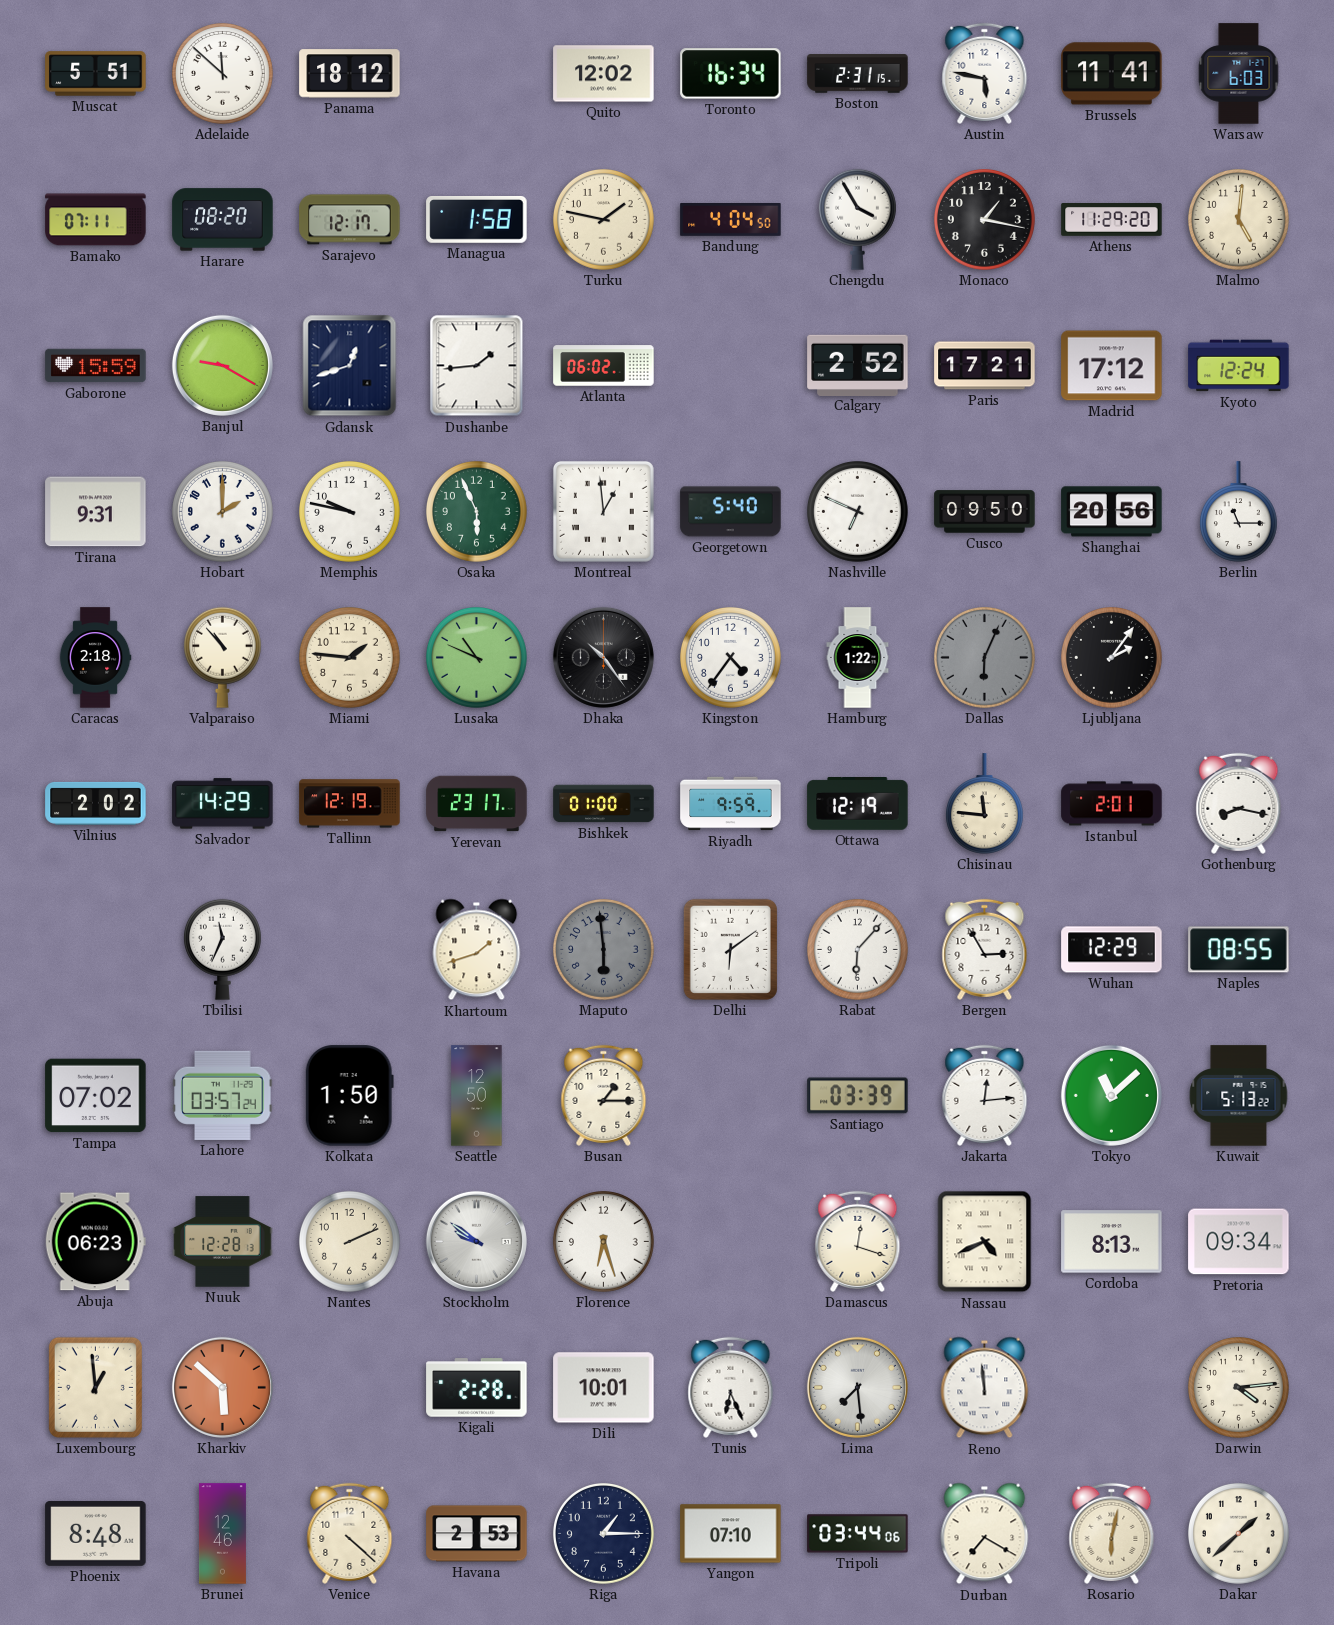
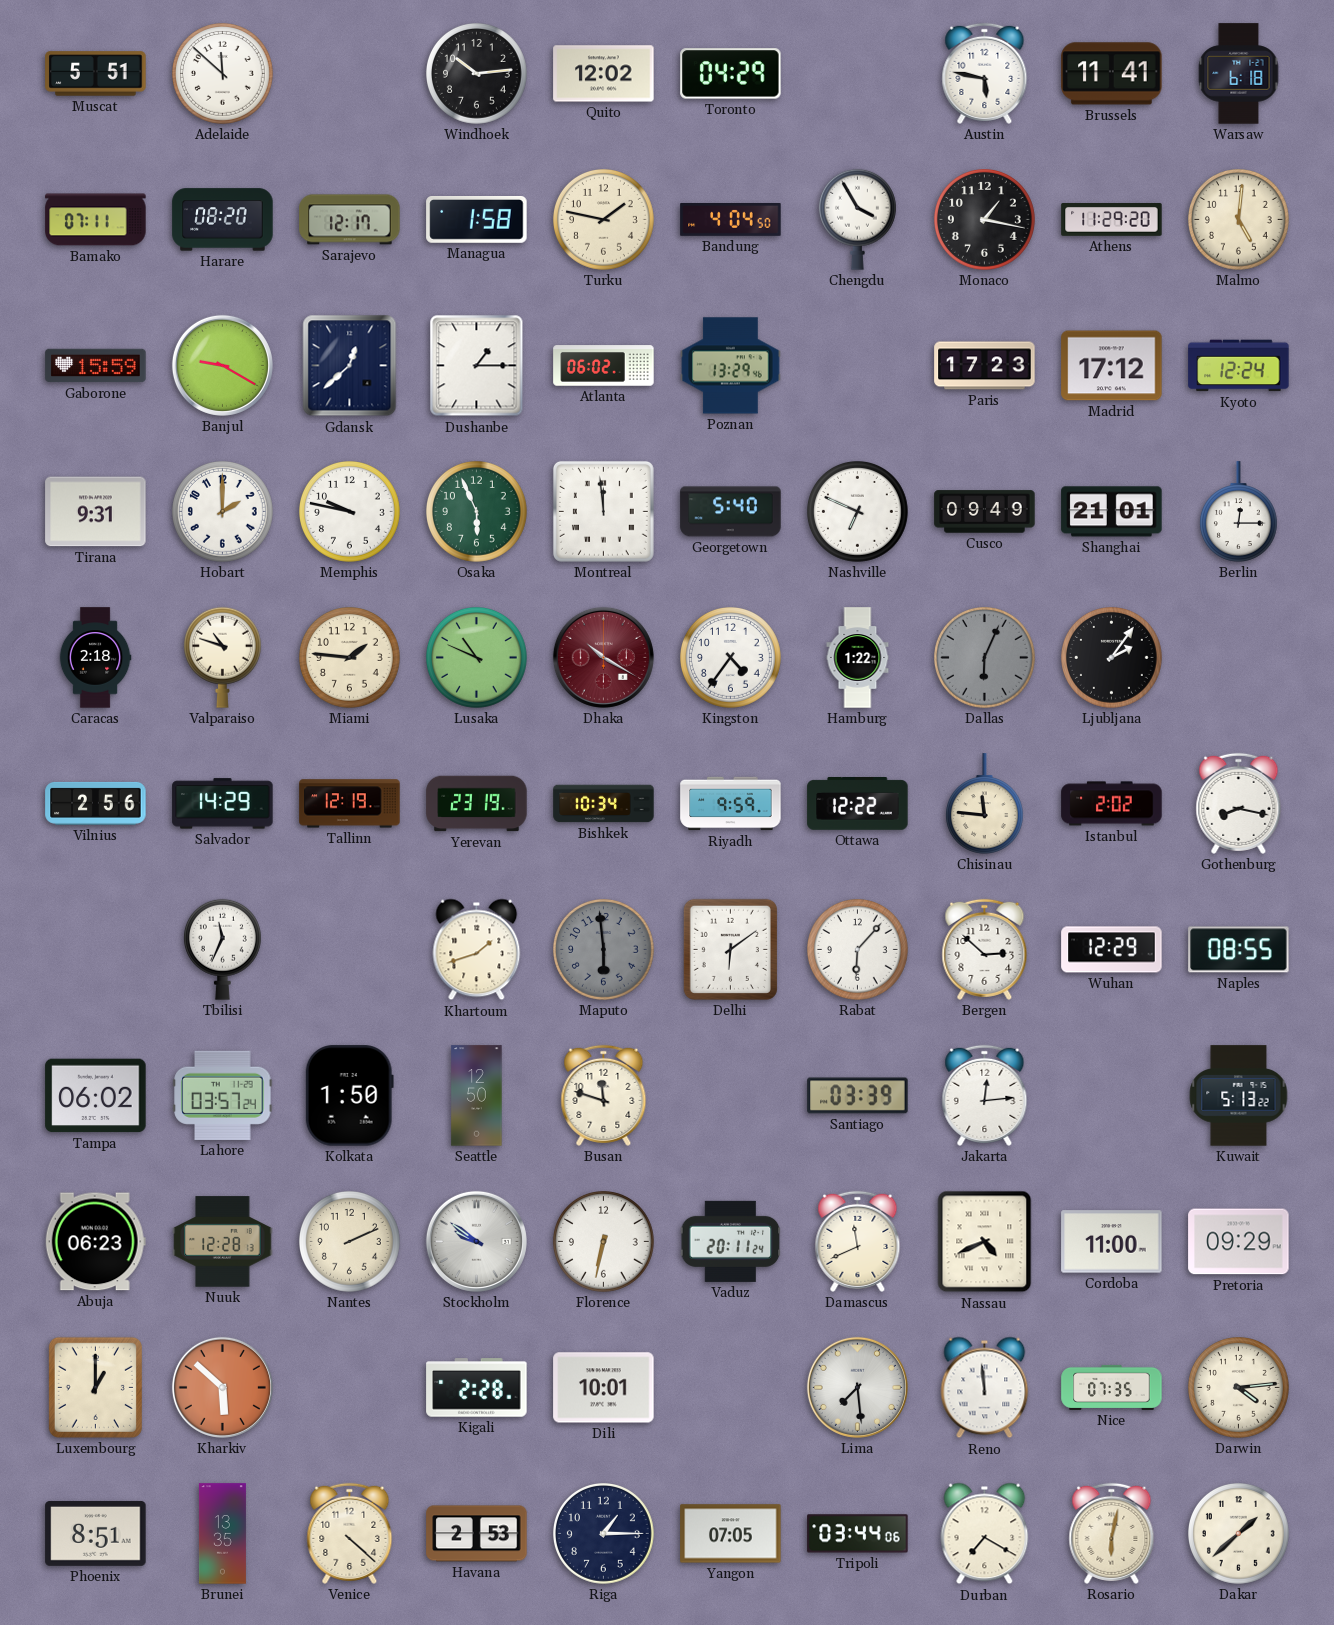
Panama: 18:12 -> none (350, 74)
Windhoek: none -> 10:14 (477, 74)
Toronto: 16:34 -> 04:29 (731, 74)
Boston: 2:31 -> none (858, 74)
Warsaw: 6:03 -> 6:18 (1239, 74)
Gdansk: 12:42 -> 12:38 (350, 366)
Dushanbe: 1:44 -> 1:15 (477, 366)
Poznan: none -> 13:29 (731, 366)
Calgary: 2:52 -> none (858, 365)
Paris: 17:21 -> 17:23 (985, 366)
Montreal: 12:59 -> 11:59 (603, 511)
Cusco: 09:50 -> 09:49 (985, 512)
Shanghai: 20:56 -> 21:01 (1112, 512)
Berlin: 11:15 -> 12:15 (1238, 512)
Valparaiso: 10:53 -> 10:48 (222, 657)
Dhaka: 10:24 -> 10:20 (603, 657)
Dhaka dial: black -> burgundy (603, 657)
Vilnius: 2:02 -> 2:56 (96, 803)
Yerevan: 23:17 -> 23:19 (477, 804)
Bishkek: 01:00 -> 10:34 (604, 804)
Ottawa: 12:19 -> 12:22 (858, 804)
Istanbul: 2:01 -> 2:02 (1112, 804)
Bergen: 2:55 -> 2:52 (985, 949)
Tampa: 07:02 -> 06:02 (96, 1096)
Busan: 1:15 -> 11:48 (604, 1095)
Tokyo: 11:08 -> none (1111, 1095)
Florence: 6:27 -> 6:32 (604, 1242)
Vaduz: none -> 20:11 (731, 1241)
Damascus: 12:18 -> 11:41 (858, 1241)
Cordoba: 8:13 -> 11:00 (1112, 1242)
Pretoria: 09:34 -> 09:29 (1239, 1242)
Luxembourg: 12:59 -> 1:00 (95, 1387)
Tunis: 6:26 -> none (731, 1387)
Nice: none -> 07:35 (1112, 1387)
Phoenix: 8:48 -> 8:51 (96, 1533)
Brunei: 12:46 -> 13:35 (222, 1534)
Yangon: 07:10 -> 07:05 (731, 1534)
